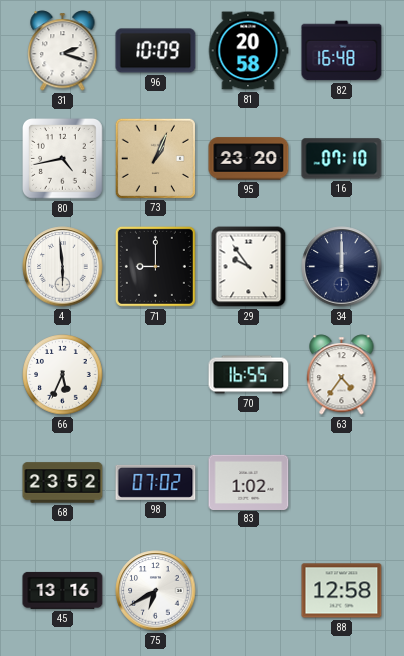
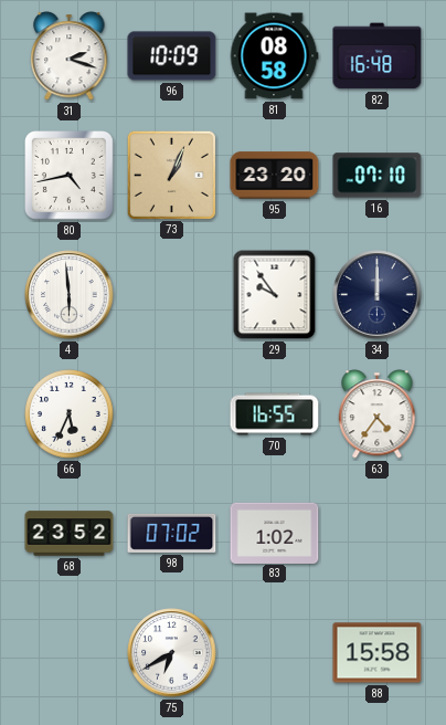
81: 20:58 -> 08:58 (274, 56)
71: 9:00 -> none (155, 266)
45: 13:16 -> none (63, 590)
88: 12:58 -> 15:58 (378, 653)
